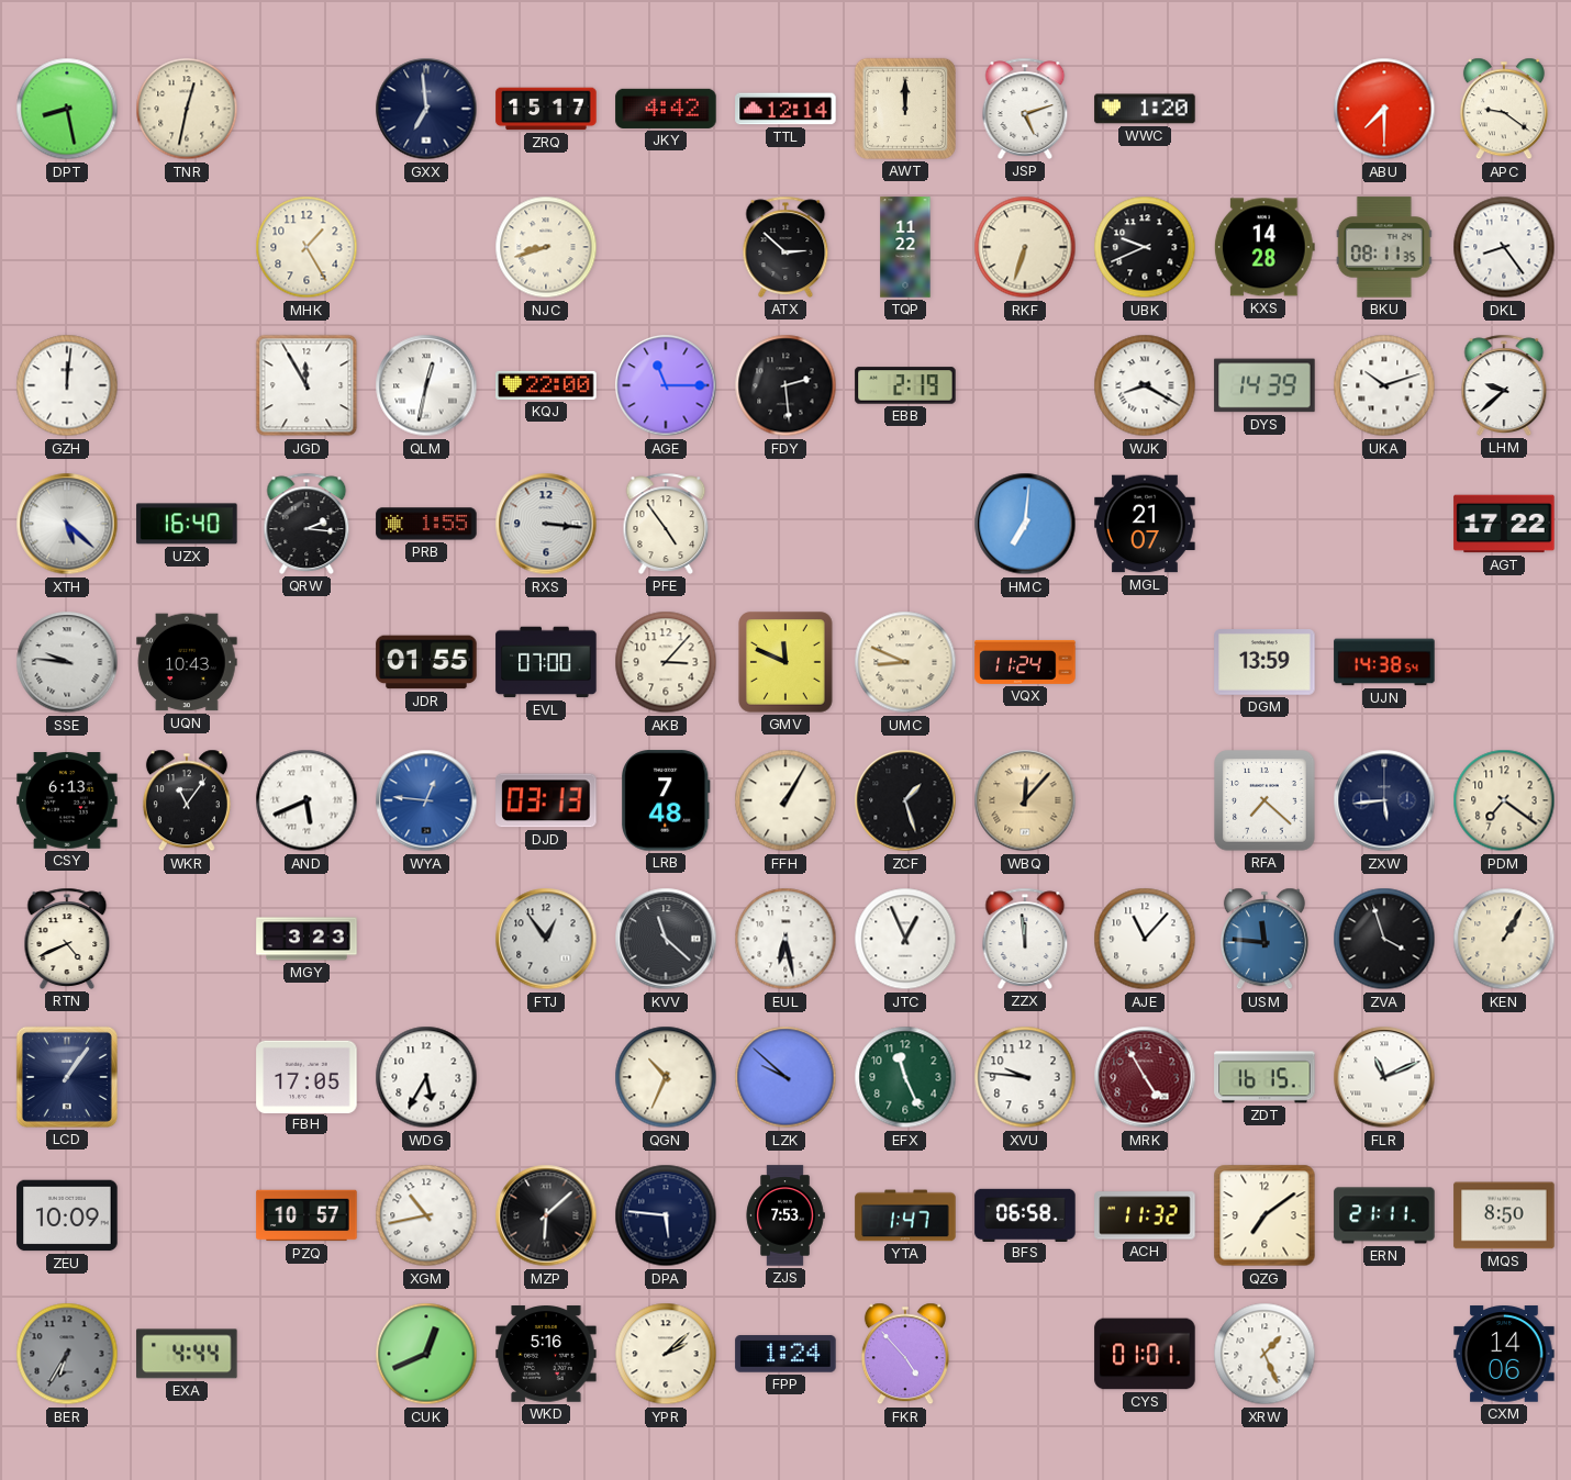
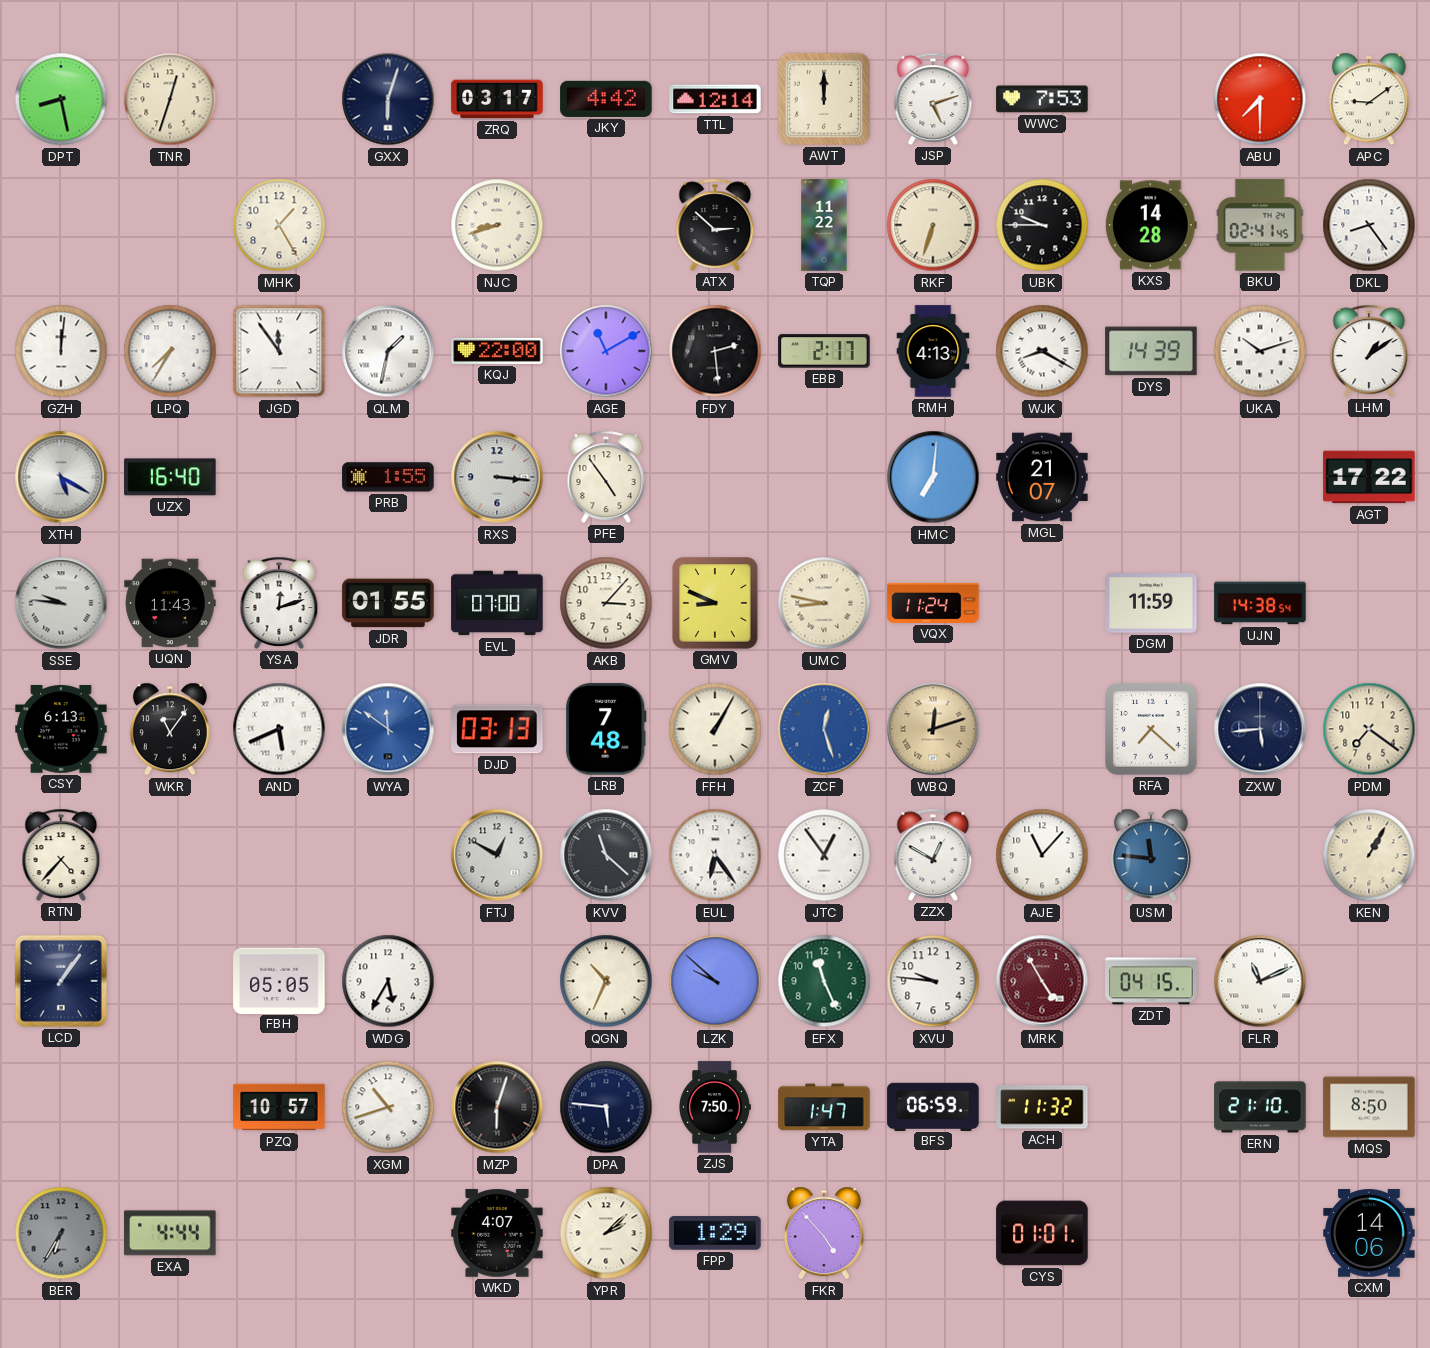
TNR: 12:32 -> 12:33 (170, 99)
GXX: 6:59 -> 6:03 (388, 99)
ZRQ: 15:17 -> 03:17 (497, 99)
WWC: 1:20 -> 7:53 (1042, 99)
APC: 9:21 -> 9:09 (1369, 99)
UBK: 9:41 -> 9:45 (1042, 225)
BKU: 08:11 -> 02:41 (1260, 225)
LPQ: none -> 7:35 (170, 351)
JGD: 11:55 -> 11:54 (279, 351)
QLM: 12:32 -> 1:32 (388, 351)
AGE: 11:15 -> 11:10 (606, 351)
EBB: 2:19 -> 2:17 (824, 351)
RMH: none -> 4:13 (933, 351)
LHM: 9:38 -> 1:09 (1369, 351)
XTH: 5:22 -> 5:20 (61, 477)
QRW: 2:16 -> none (307, 524)
UQN: 10:43 -> 11:43 (170, 603)
YSA: none -> 12:12 (279, 603)
GMV: 11:49 -> 8:49 (715, 603)
UMC: 8:49 -> 8:47 (824, 603)
DGM: 13:59 -> 11:59 (1151, 604)
WYA: 12:46 -> 11:51 (388, 729)
ZCF: 1:27 -> 12:27 (824, 729)
ZCF dial: black -> blue (824, 729)
WBQ: 12:07 -> 12:12 (933, 729)
RTN: 4:41 -> 4:37 (61, 855)
MGY: 3:23 -> none (307, 939)
FTJ: 12:54 -> 12:50 (497, 855)
EUL: 6:28 -> 6:24 (715, 855)
JTC: 12:56 -> 12:54 (824, 855)
ZZX: 11:59 -> 12:50 (933, 855)
ZVA: 3:57 -> none (1384, 939)
FBH: 17:05 -> 05:05 (279, 980)
ZDT: 16:15 -> 04:15 (1151, 981)
ZEU: 10:09 -> none (67, 1215)
XGM: 10:43 -> 10:42 (388, 1107)
MZP: 6:08 -> 6:03 (497, 1107)
ZJS: 7:53 -> 7:50 (715, 1107)
BFS: 06:58 -> 06:59 (933, 1106)
QZG: 7:09 -> none (1264, 1215)
ERN: 21:11 -> 21:10 (1260, 1107)
CUK: 12:41 -> none (426, 1354)
WKD: 5:16 -> 4:07 (497, 1233)
FPP: 1:24 -> 1:29 (715, 1233)
XRW: 1:26 -> none (1264, 1354)
